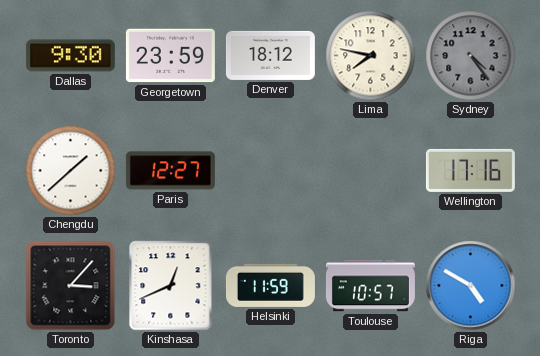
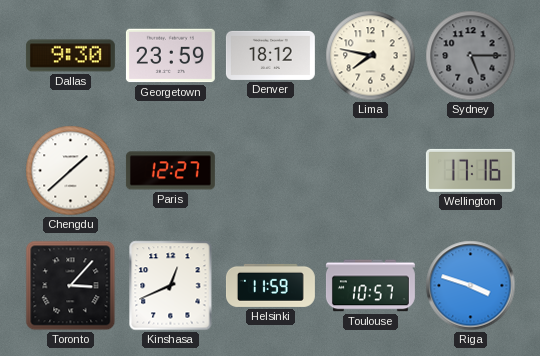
Sydney: 4:24 -> 5:15 (471, 56)
Riga: 4:50 -> 3:48 (471, 286)
